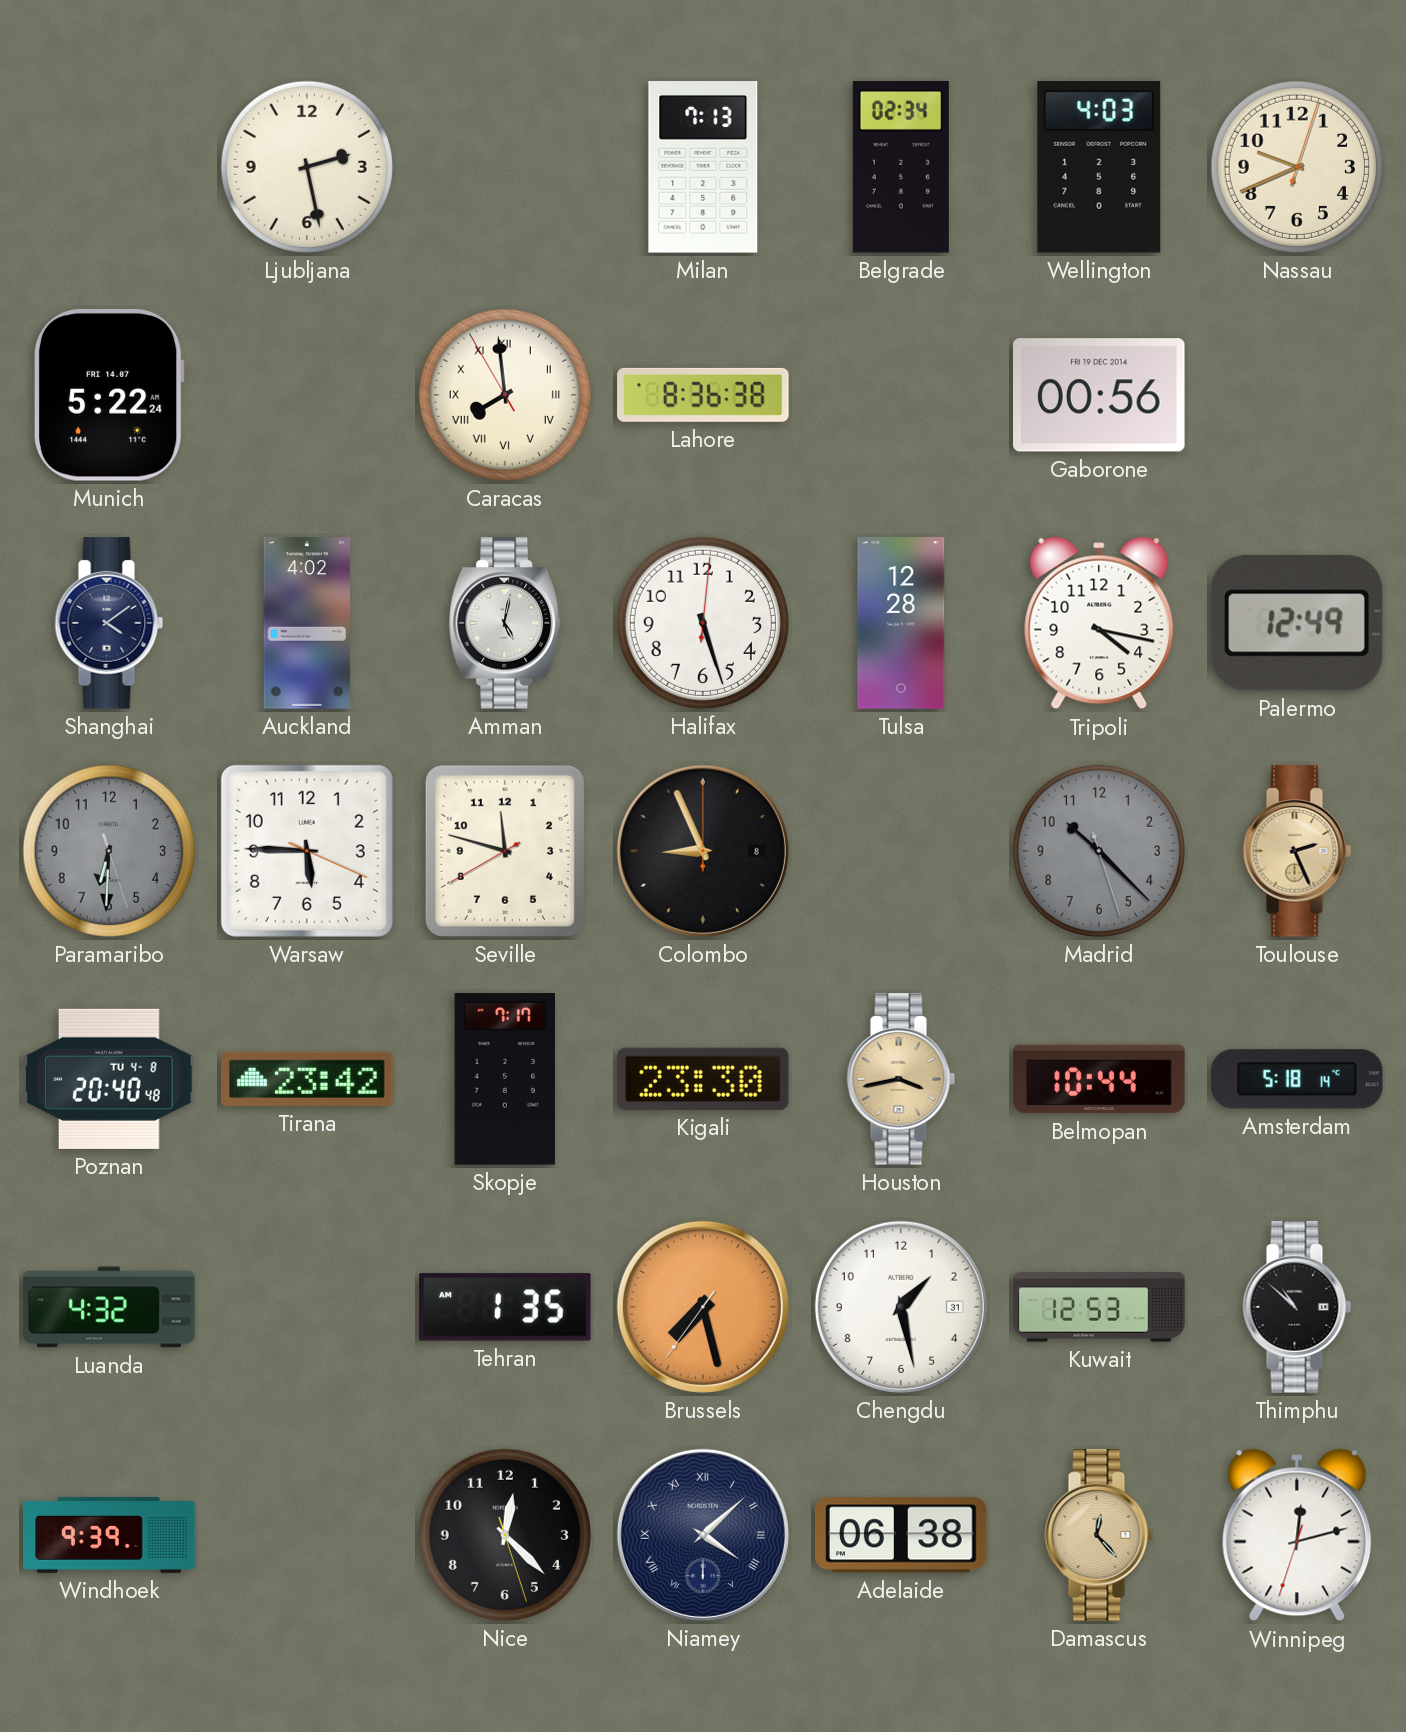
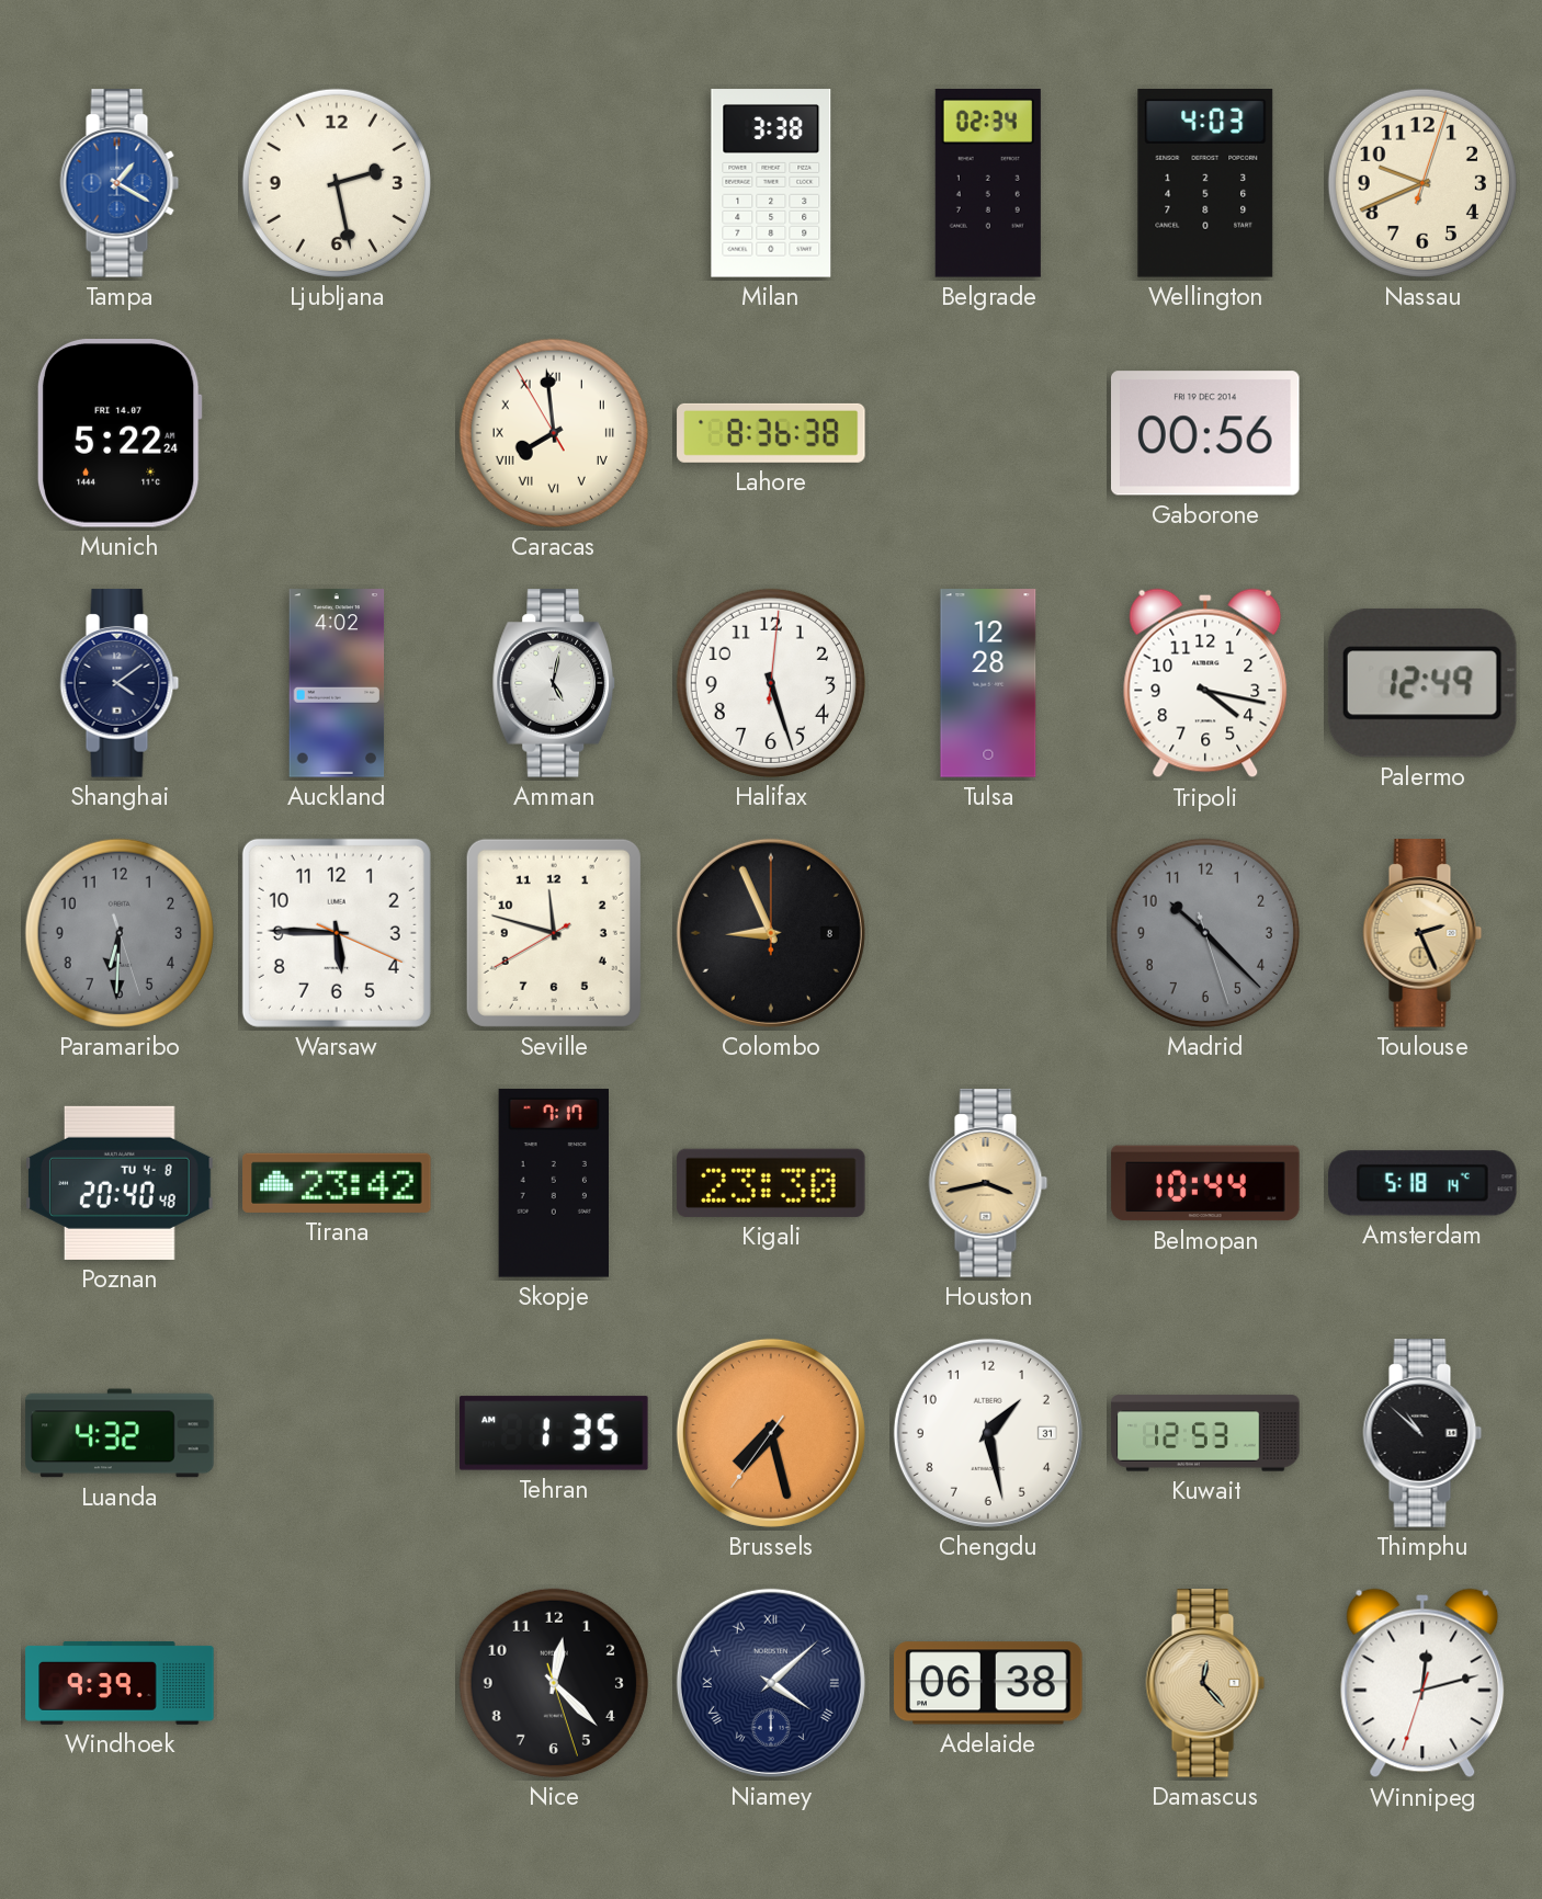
Tampa: none -> 1:20 (120, 183)
Milan: 7:13 -> 3:38 (771, 183)
